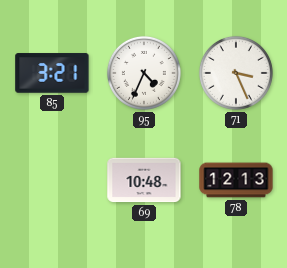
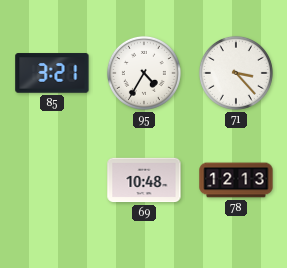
95: 4:34 -> 4:35 (144, 73)
71: 3:26 -> 3:23 (236, 73)
